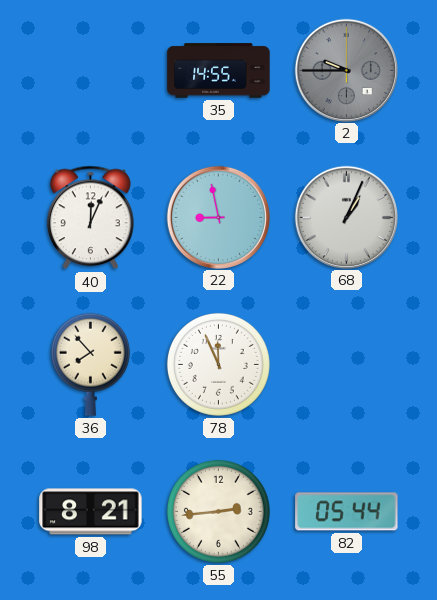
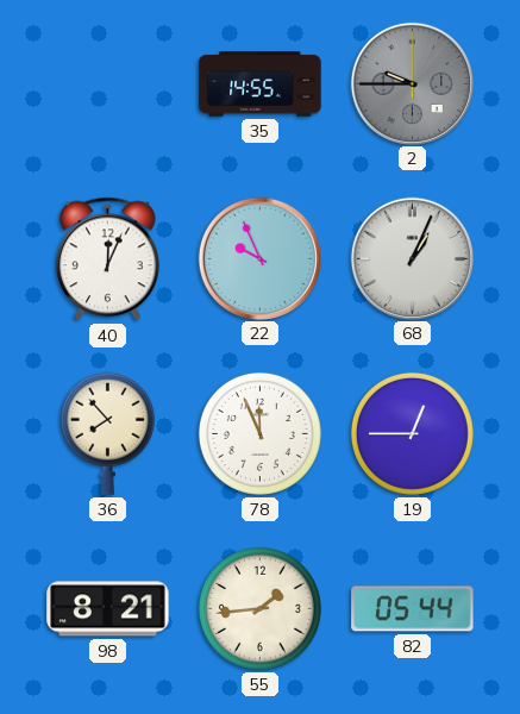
22: 8:58 -> 9:56 (259, 258)
19: none -> 12:45 (412, 433)
55: 2:44 -> 1:44 (259, 608)
